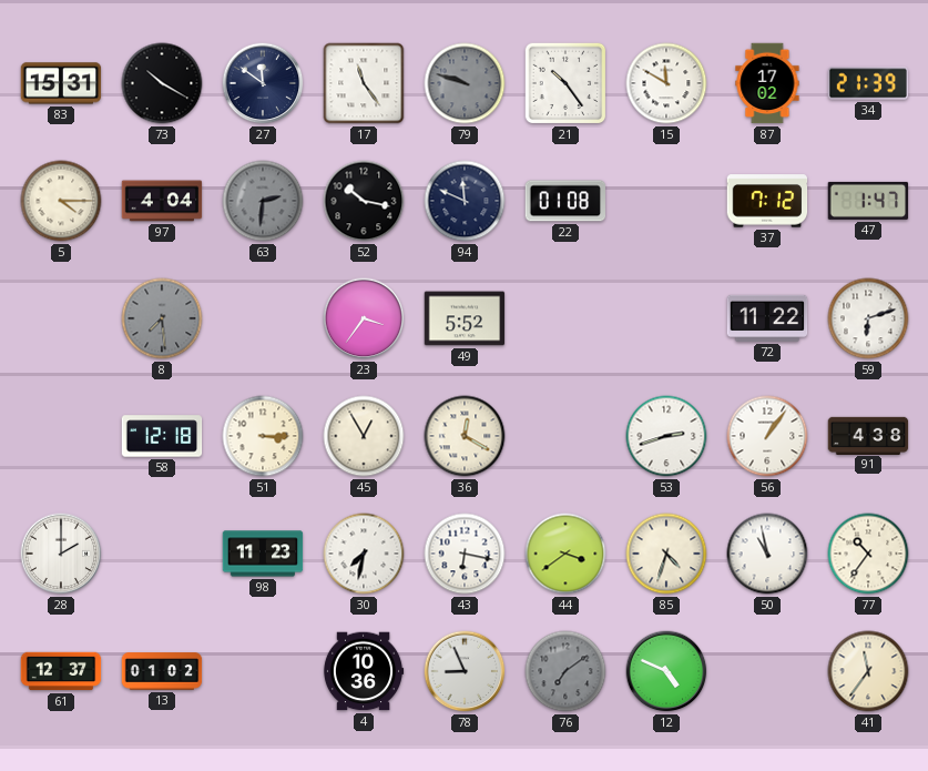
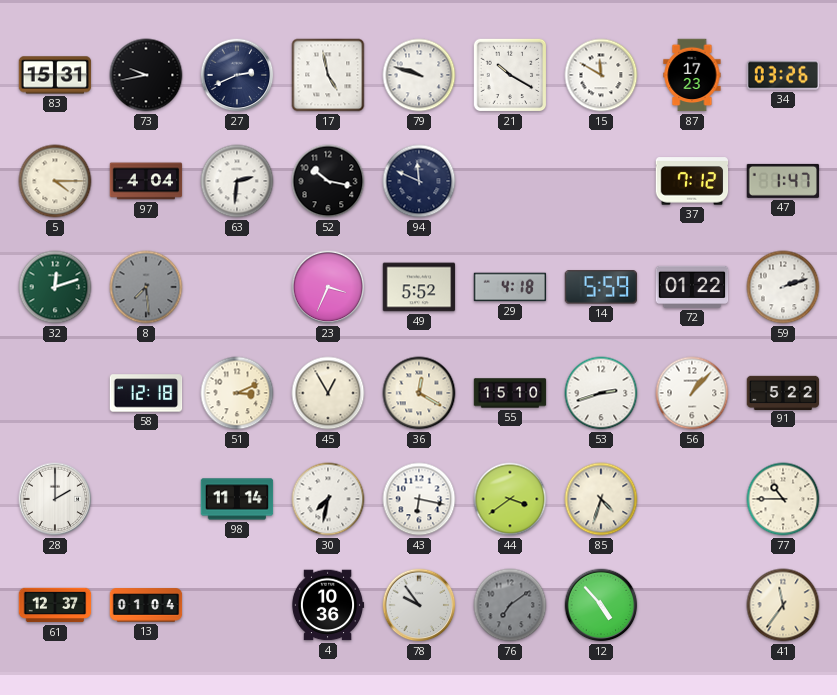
73: 10:20 -> 9:43 (146, 75)
27: 11:51 -> 2:41 (237, 75)
17: 11:24 -> 4:58 (328, 75)
79 dial: grey -> white (419, 75)
21: 10:24 -> 10:20 (510, 75)
87: 17:02 -> 17:23 (692, 75)
34: 21:39 -> 03:26 (783, 75)
63 dial: grey -> white (237, 181)
22: 01:08 -> none (565, 201)
32: none -> 12:12 (55, 287)
23: 3:36 -> 3:34 (328, 287)
29: none -> 4:18 (510, 287)
14: none -> 5:59 (601, 287)
72: 11:22 -> 01:22 (692, 287)
59: 6:12 -> 2:12 (783, 287)
51: 3:15 -> 3:11 (237, 393)
55: none -> 15:10 (510, 393)
56: 1:06 -> 1:07 (692, 393)
91: 4:38 -> 5:22 (783, 392)
98: 11:23 -> 11:14 (237, 499)
50: 10:58 -> none (767, 554)
77: 10:36 -> 10:45 (783, 499)
13: 01:02 -> 01:04 (146, 605)
78: 8:56 -> 9:54 (419, 605)
12: 4:49 -> 4:53 (601, 605)
